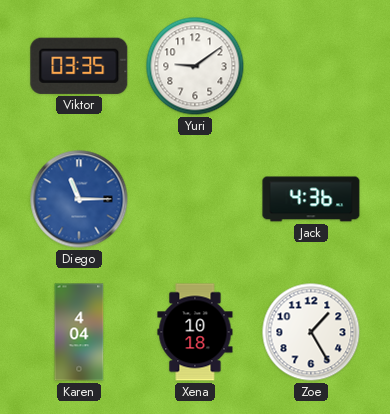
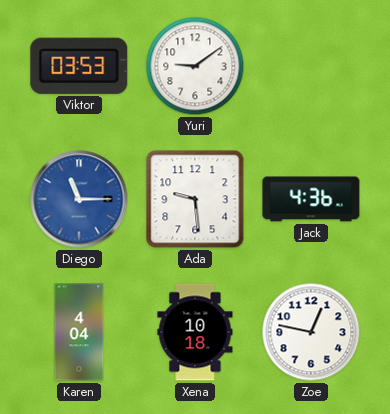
Viktor: 03:35 -> 03:53 (79, 66)
Ada: none -> 9:29 (195, 199)
Zoe: 1:25 -> 12:47 (311, 332)
